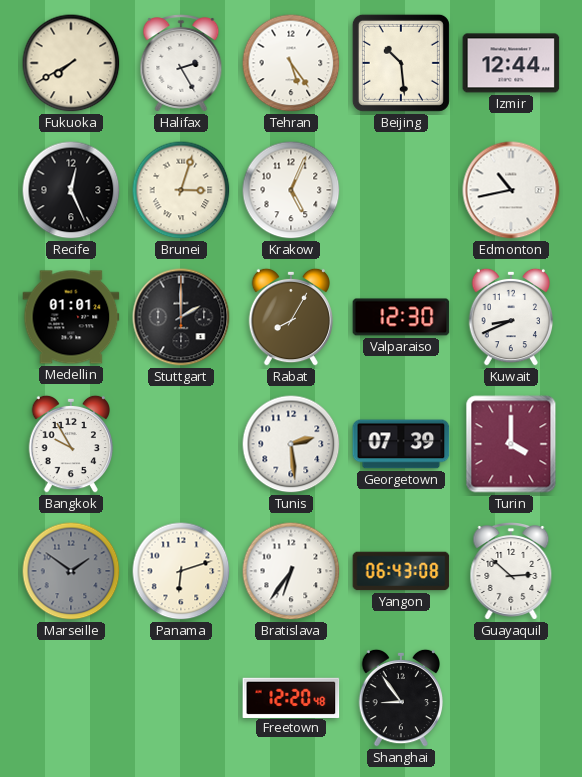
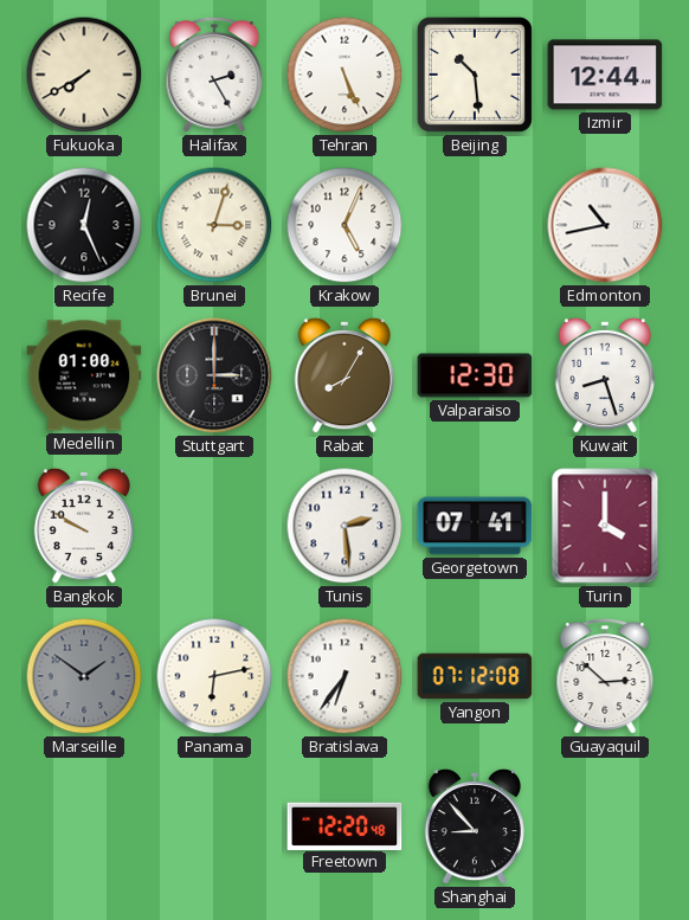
Tehran: 5:24 -> 5:26 (344, 75)
Medellin: 01:01 -> 01:00 (84, 375)
Stuttgart: 2:00 -> 3:00 (214, 375)
Kuwait: 8:41 -> 8:27 (604, 375)
Bangkok: 9:55 -> 9:50 (83, 526)
Georgetown: 07:39 -> 07:41 (475, 526)
Panama: 6:12 -> 6:13 (214, 676)
Yangon: 06:43 -> 07:12 (475, 676)
Shanghai: 8:54 -> 8:53 (474, 826)
